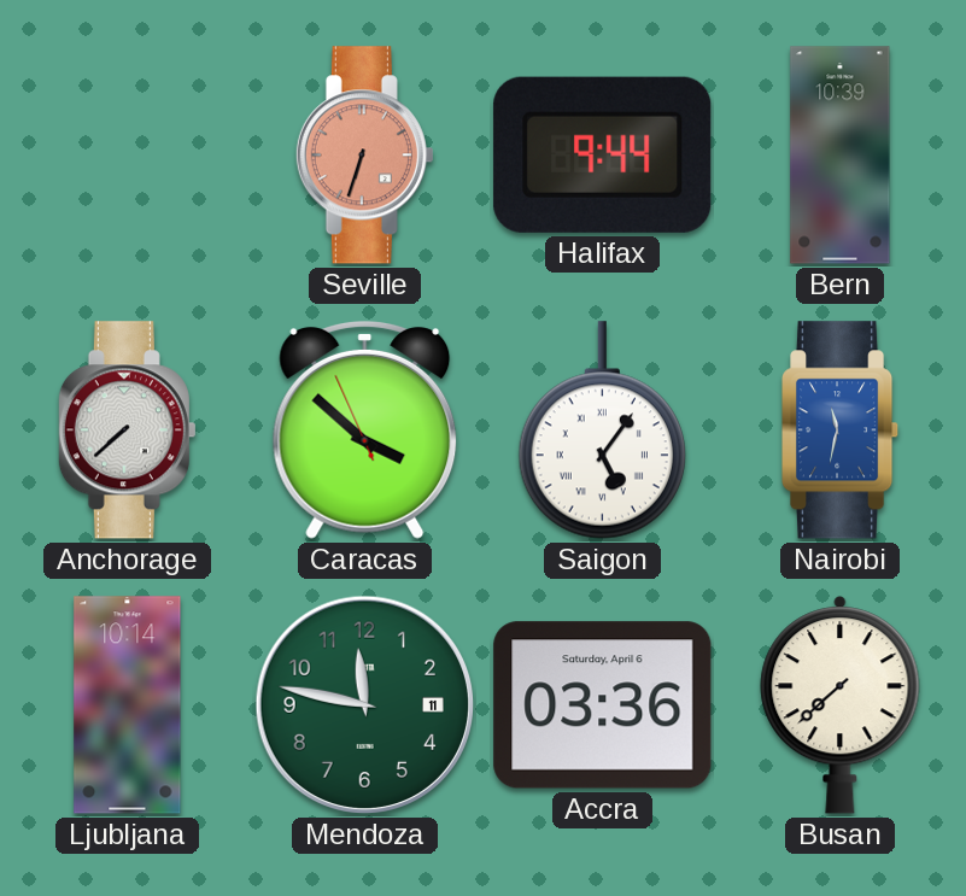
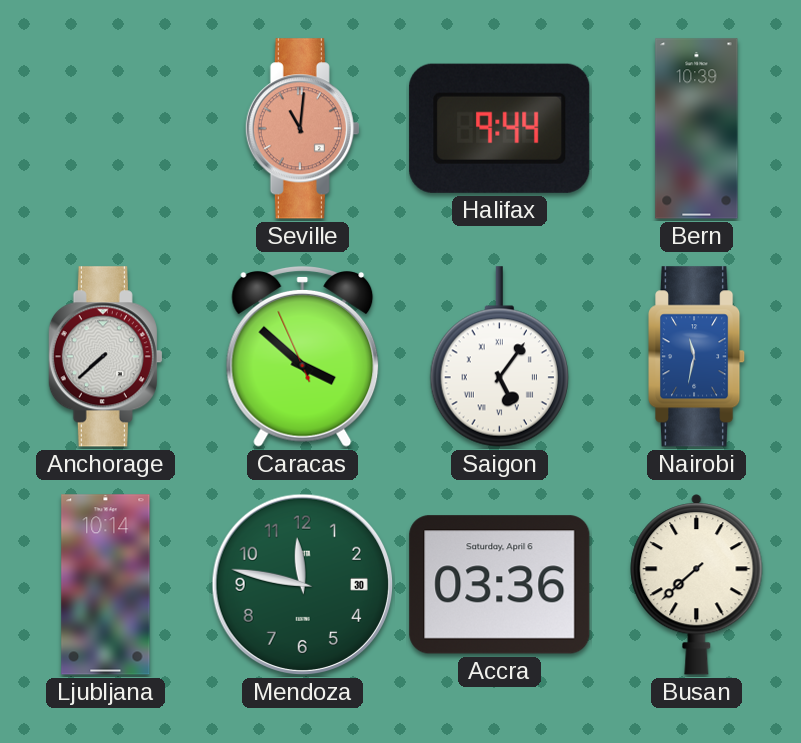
Seville: 6:33 -> 11:01 (302, 129)
Mendoza date: 11 -> 30 (303, 585)
